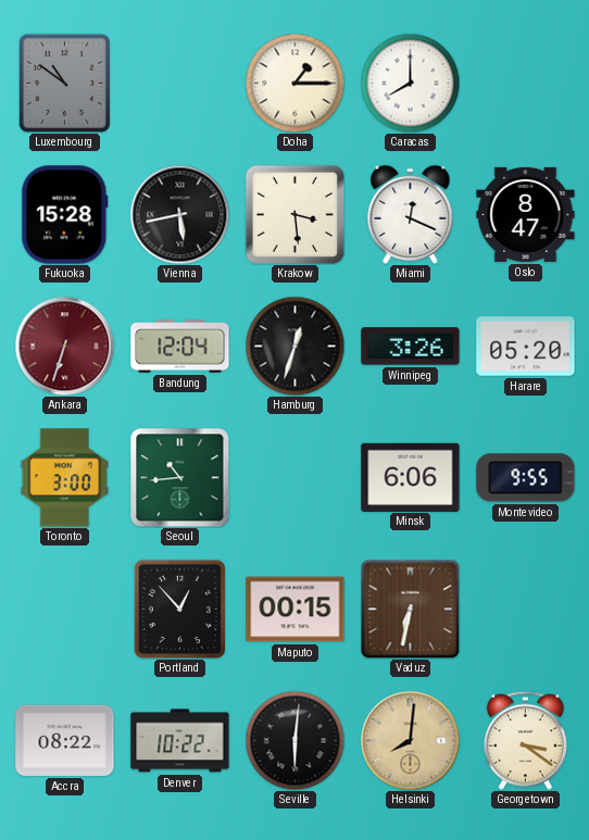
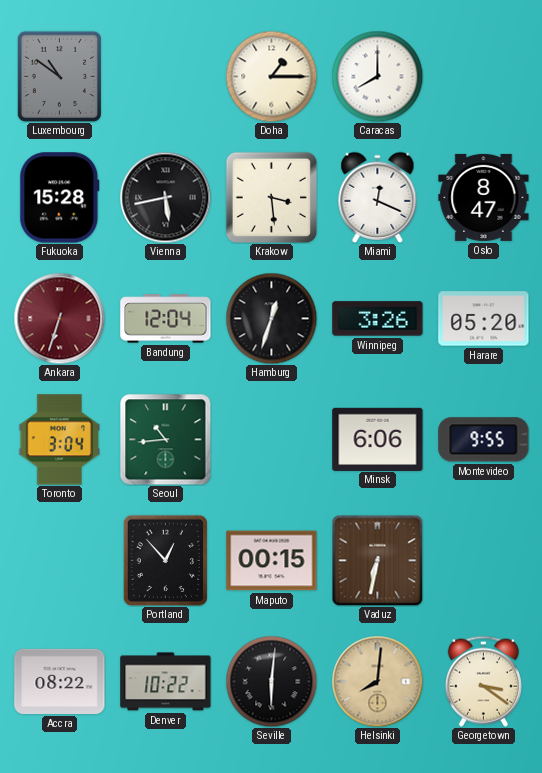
Toronto: 3:00 -> 3:04 (60, 440)
